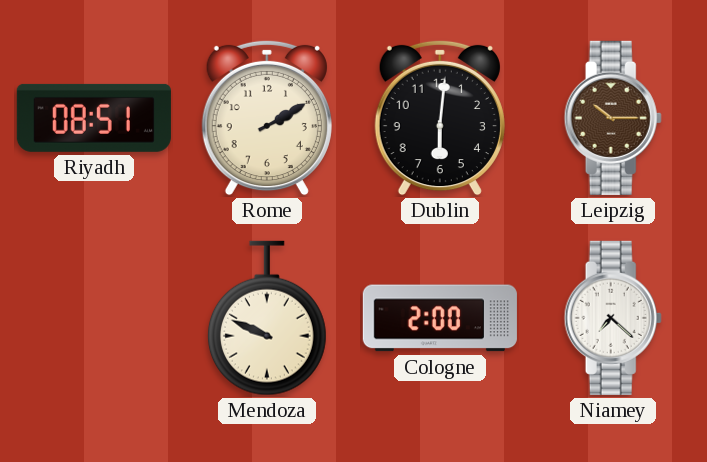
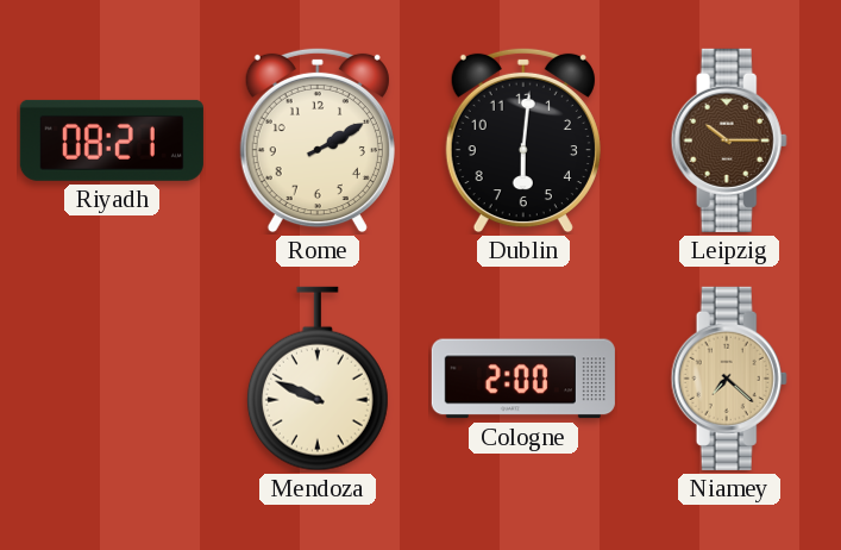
Riyadh: 08:51 -> 08:21 (112, 140)
Niamey dial: white -> champagne (729, 379)
